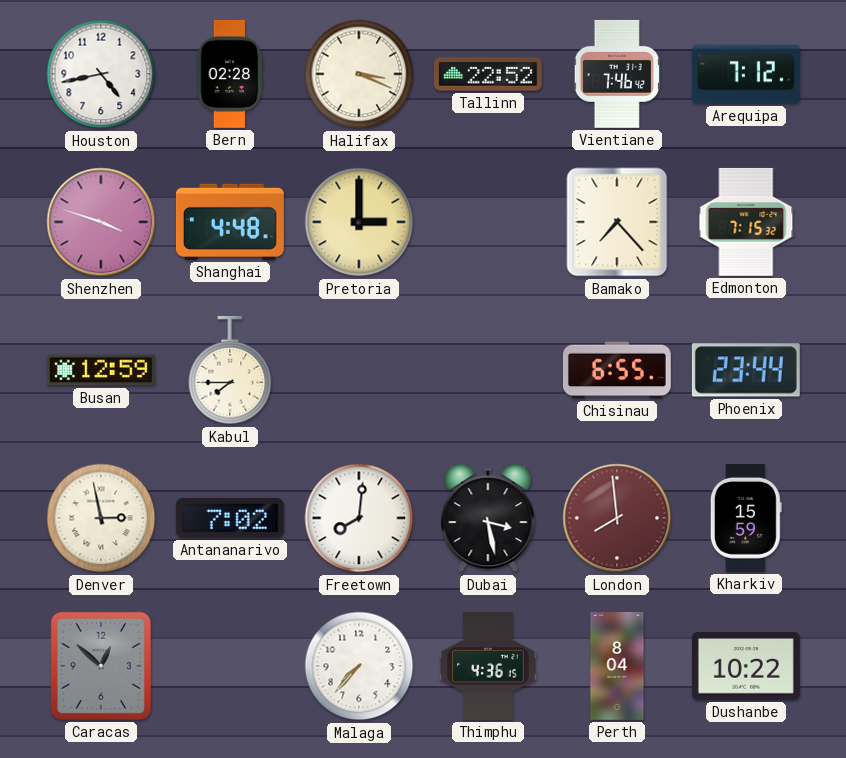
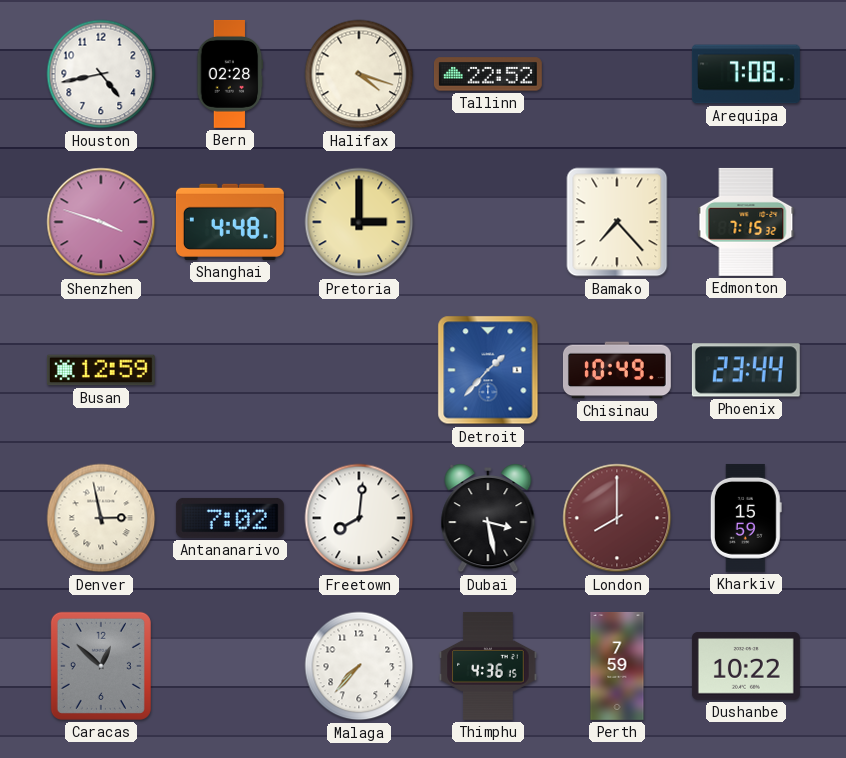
Halifax: 3:19 -> 4:18 (359, 74)
Vientiane: 7:46 -> none (617, 74)
Arequipa: 7:12 -> 7:08 (746, 74)
Kabul: 7:45 -> none (230, 370)
Detroit: none -> 1:37 (488, 370)
Chisinau: 6:55 -> 10:49 (617, 370)
London: 7:59 -> 8:00 (617, 518)
Perth: 8:04 -> 7:59 (617, 666)
